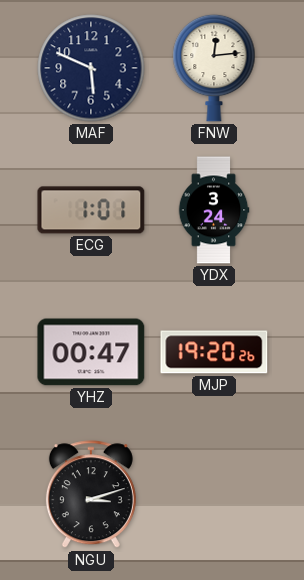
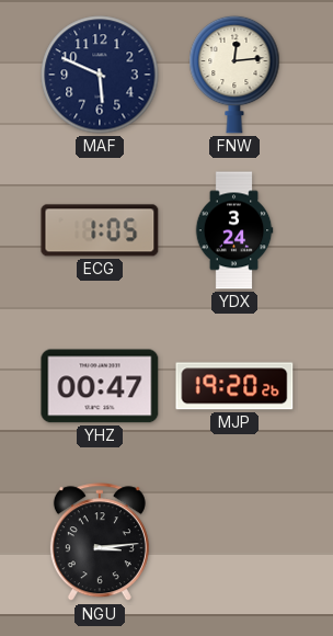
ECG: 1:01 -> 1:05 (100, 230)
NGU: 3:12 -> 3:14 (100, 543)
